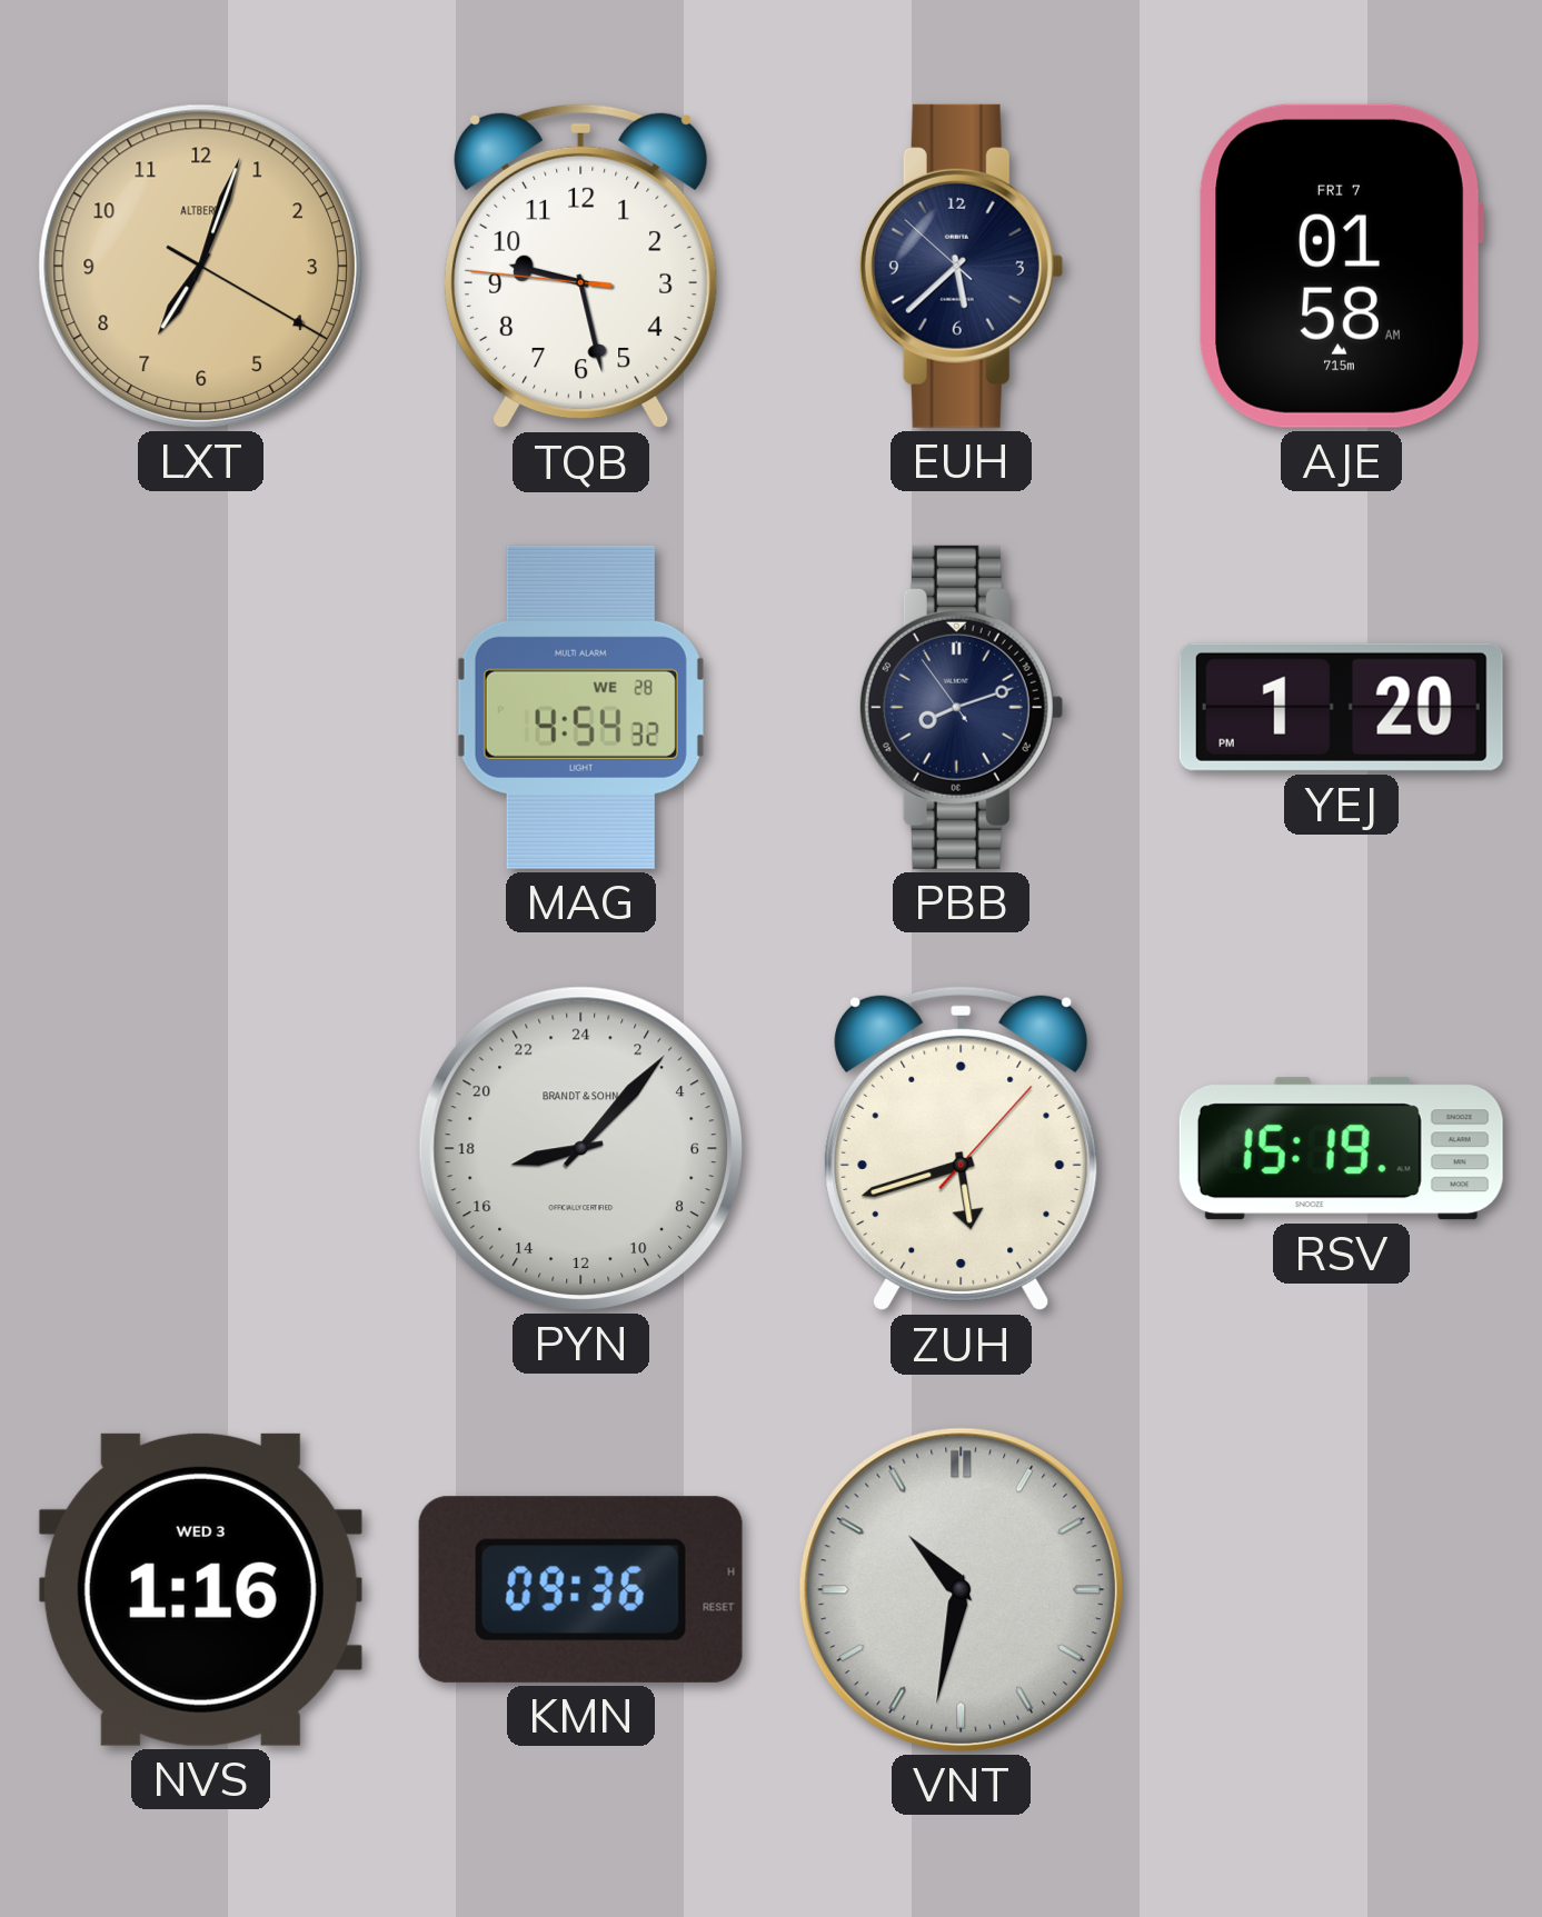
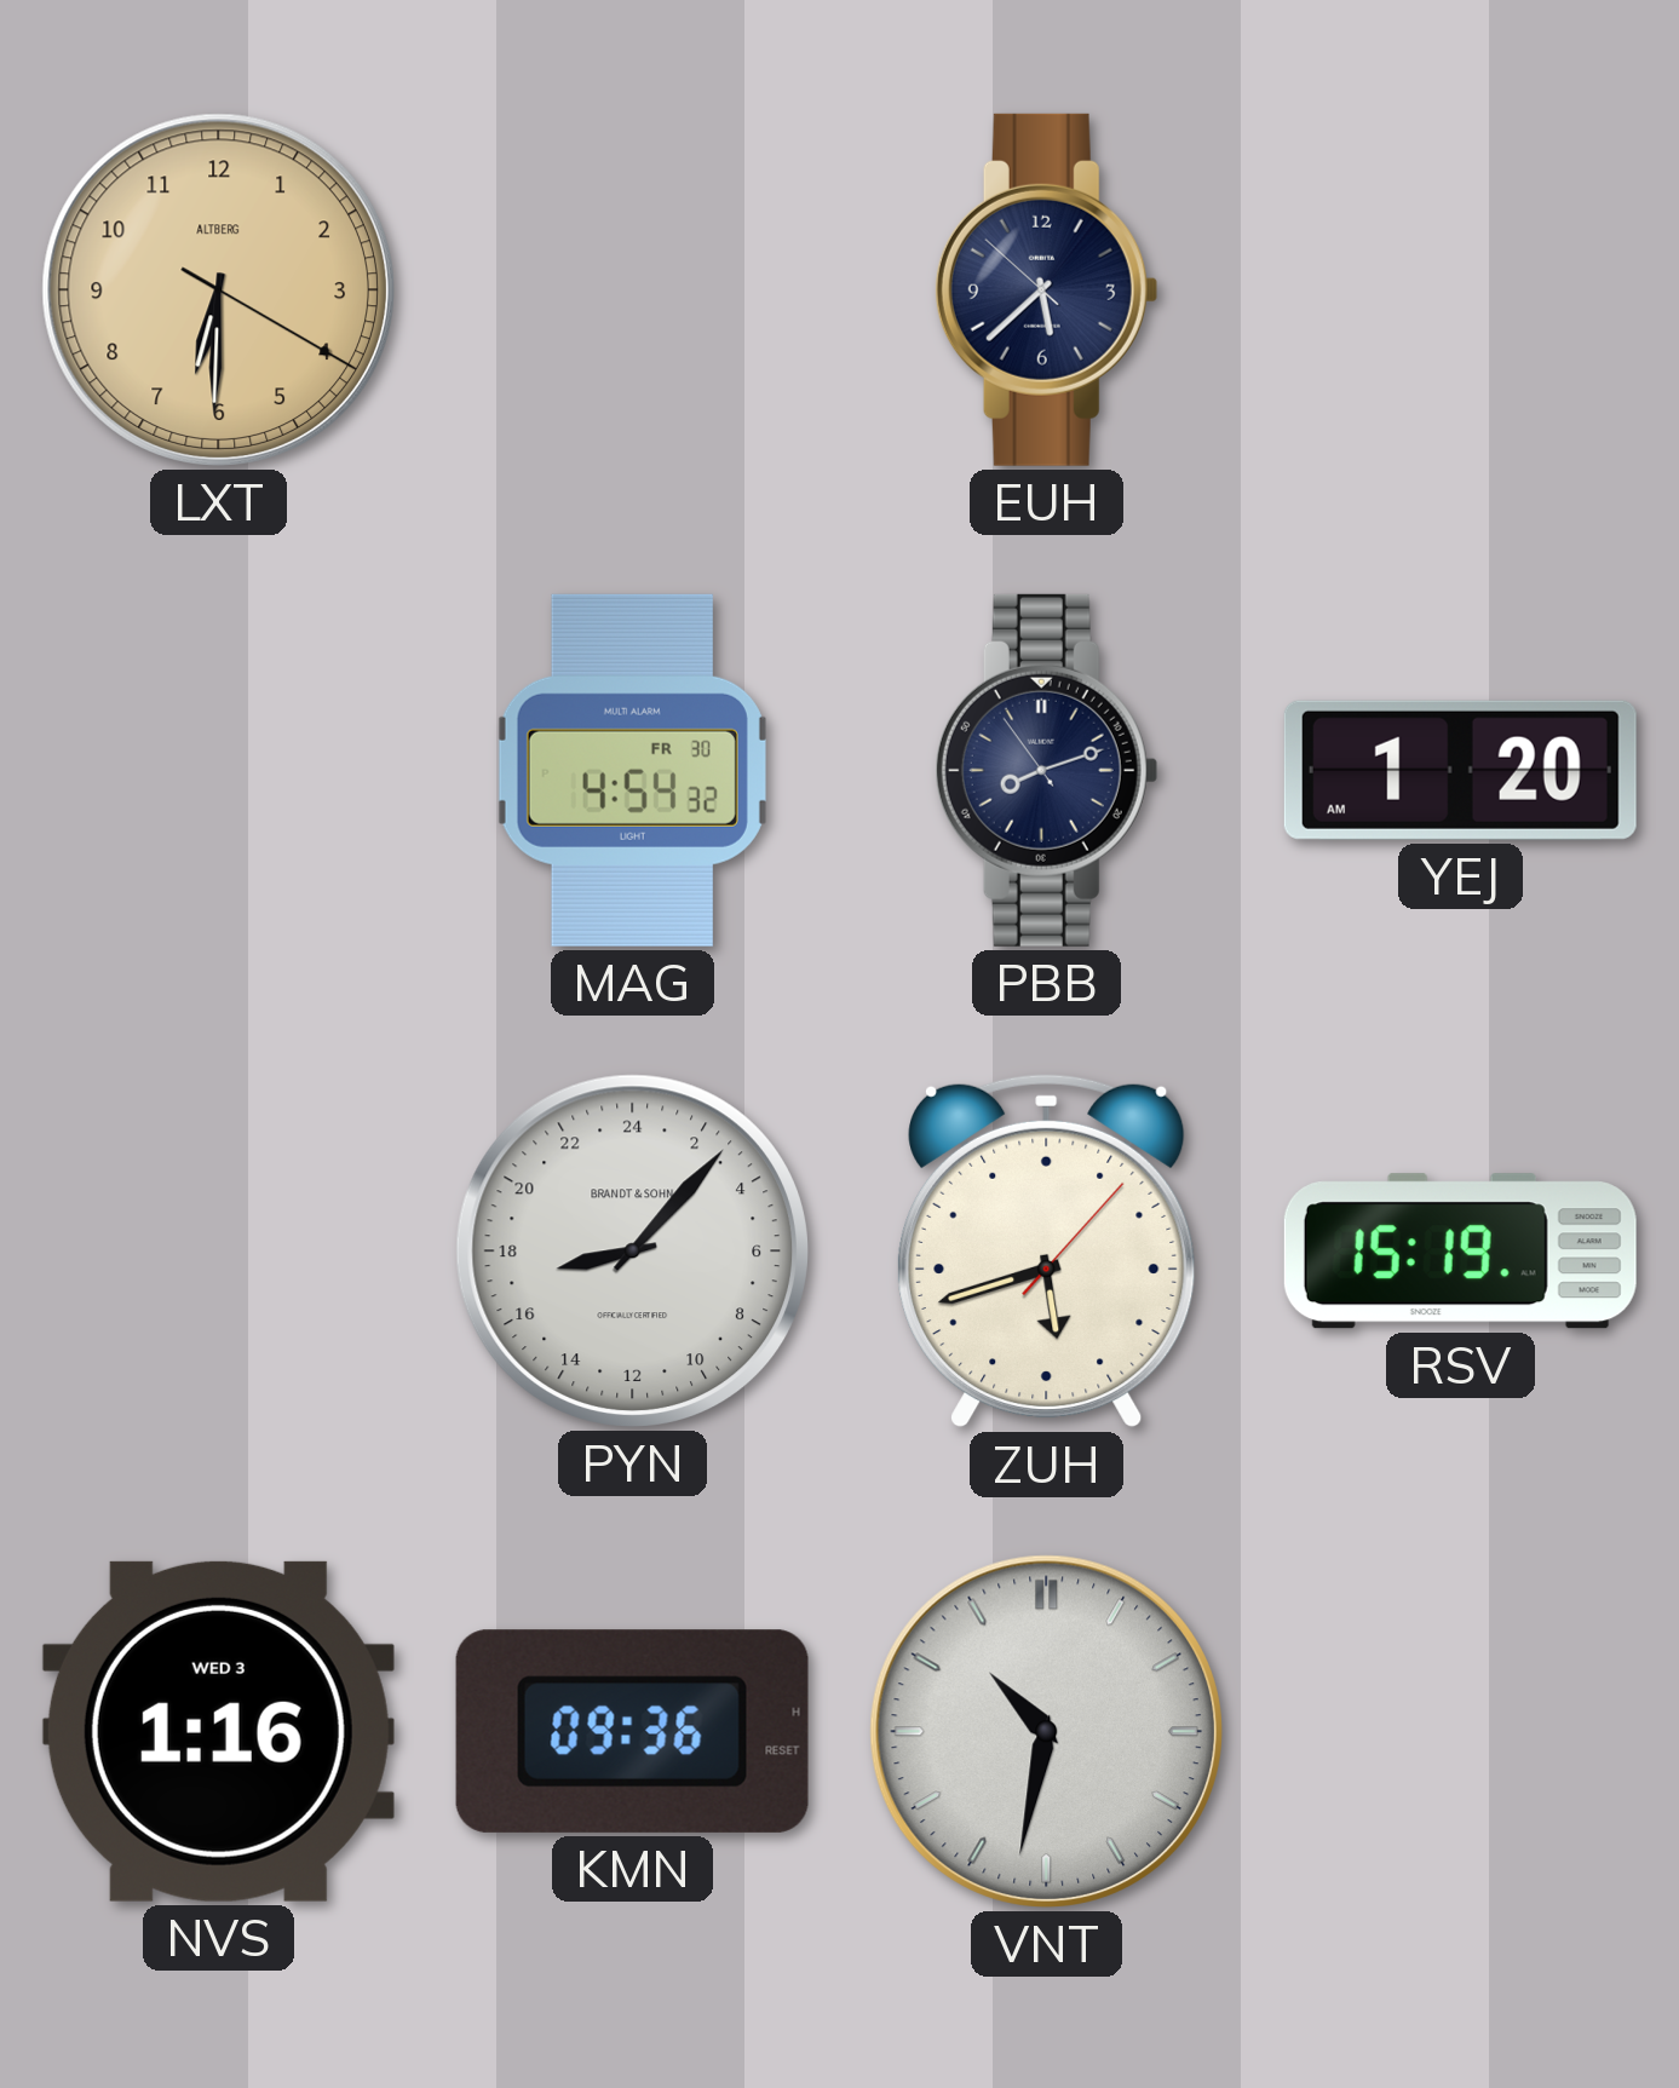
LXT: 7:03 -> 6:30 (218, 289)
TQB: 9:27 -> none (580, 266)
AJE: 01:58 -> none (1341, 266)
MAG date: WE 28 -> FR 30 (632, 770)
YEJ: 1:20 PM -> 1:20 AM (1460, 770)
